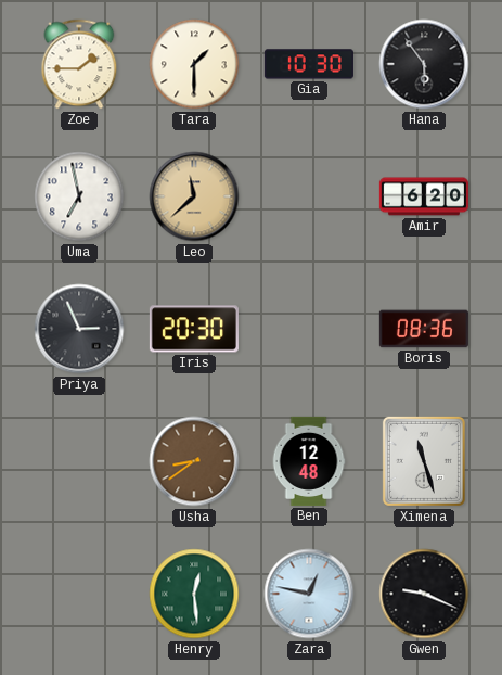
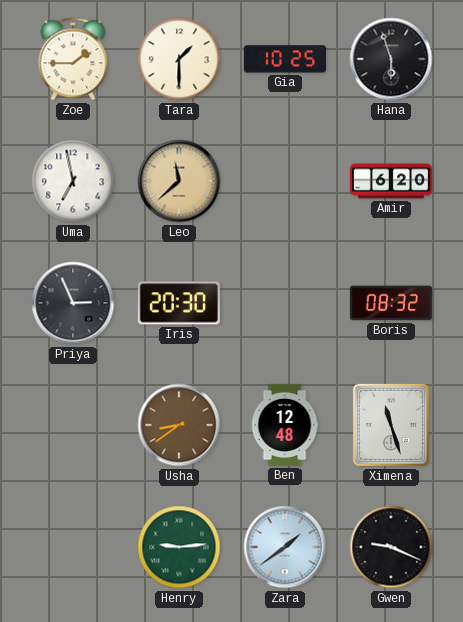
Gia: 10:30 -> 10:25 (285, 59)
Hana: 5:54 -> 5:57 (391, 59)
Boris: 08:36 -> 08:32 (391, 303)
Henry: 12:29 -> 9:14 (179, 547)
Zara: 12:47 -> 1:39 (285, 547)
